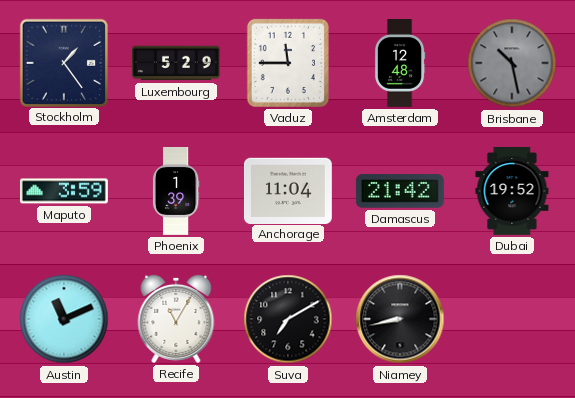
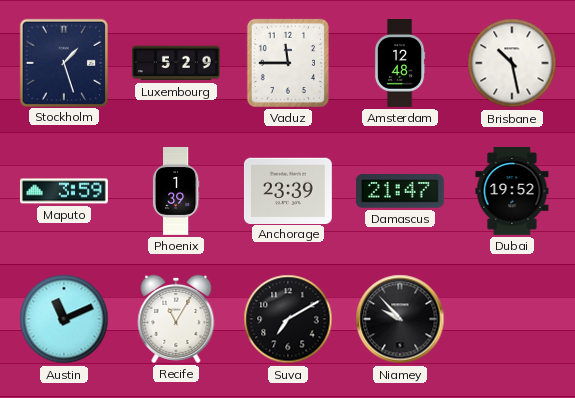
Stockholm: 1:24 -> 1:27 (63, 62)
Brisbane dial: grey -> white (512, 63)
Anchorage: 11:04 -> 23:39 (288, 190)
Damascus: 21:42 -> 21:47 (400, 191)
Niamey: 8:43 -> 9:53 (400, 319)
